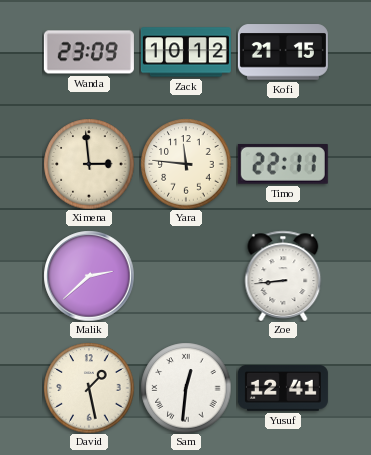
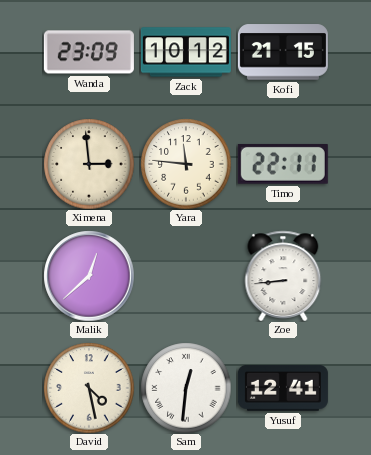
Malik: 2:38 -> 12:38 (89, 276)
David: 1:28 -> 4:28 (89, 388)
